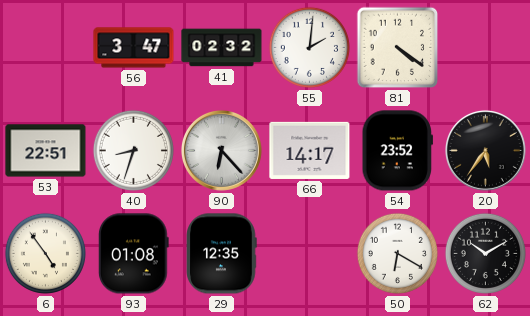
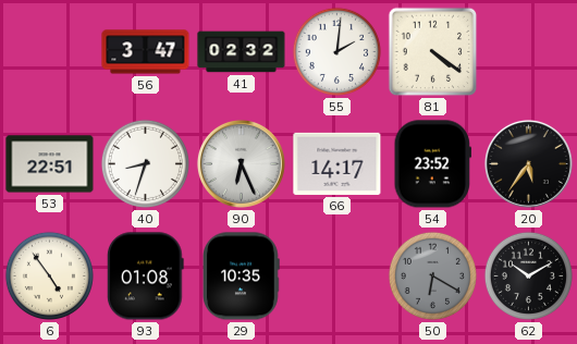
90: 6:23 -> 6:26 (241, 163)
29: 12:35 -> 10:35 (242, 277)
50 dial: white -> grey (432, 275)
